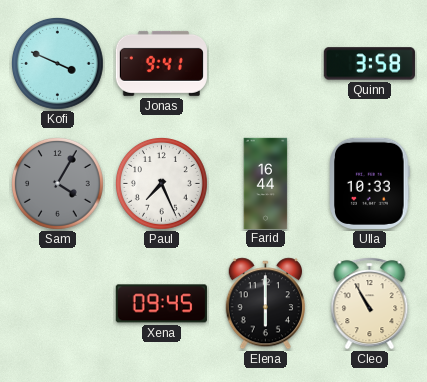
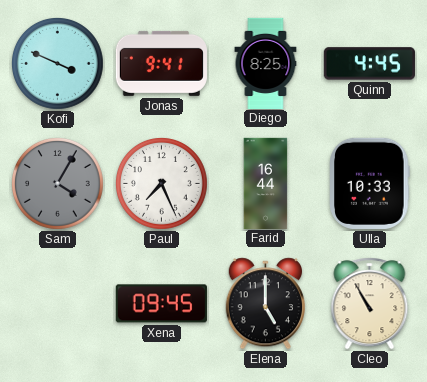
Diego: none -> 8:25 (266, 63)
Quinn: 3:58 -> 4:45 (369, 64)
Elena: 6:00 -> 5:00 (265, 304)
